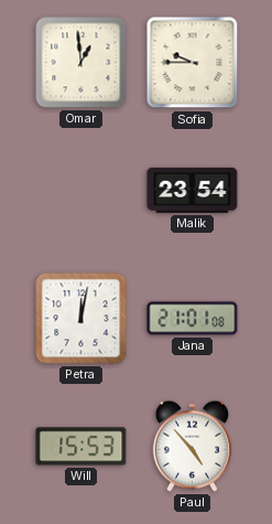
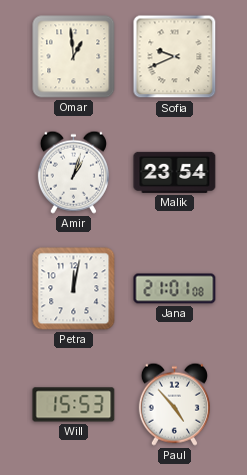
Sofia: 9:45 -> 9:41 (175, 57)
Amir: none -> 1:03 (73, 172)
